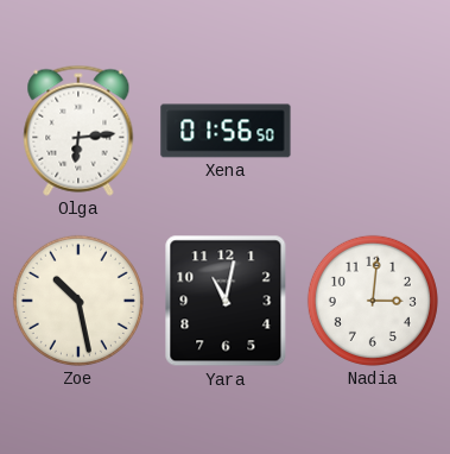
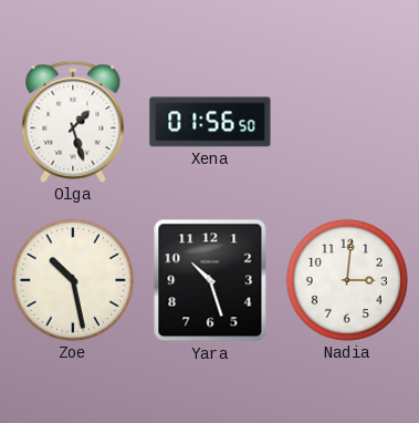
Olga: 6:14 -> 1:27 (73, 122)
Yara: 11:02 -> 10:27 (210, 280)
